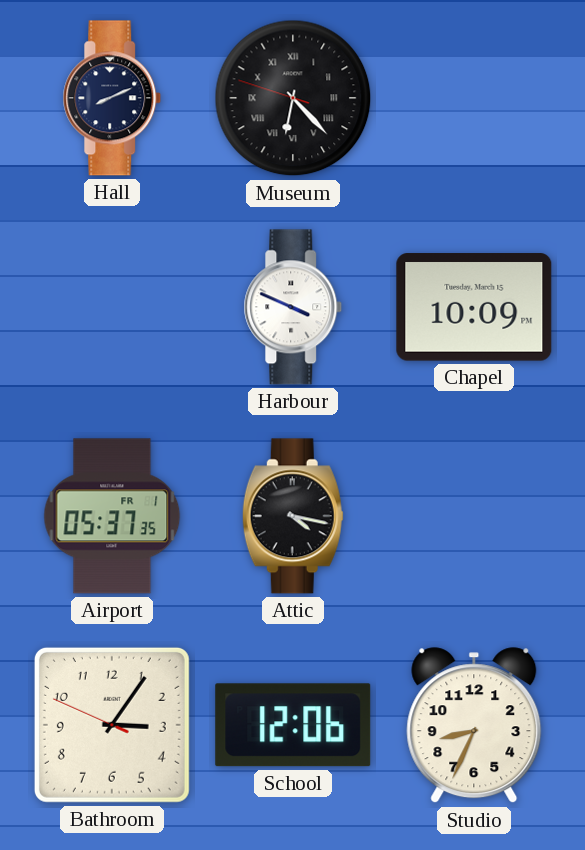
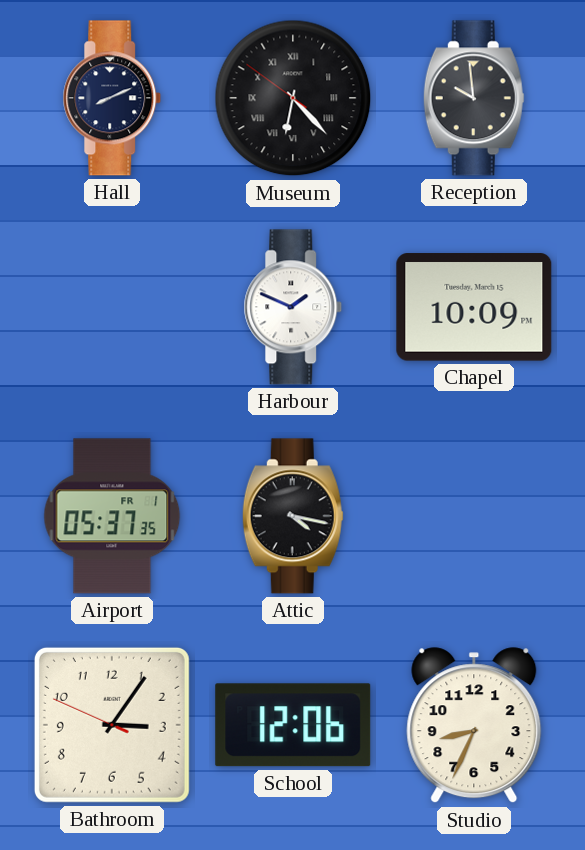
Museum: 6:22:48 -> 6:22:51 (293, 98)
Reception: none -> 9:59 (474, 98)
Harbour: 3:49 -> 1:49 (293, 307)
